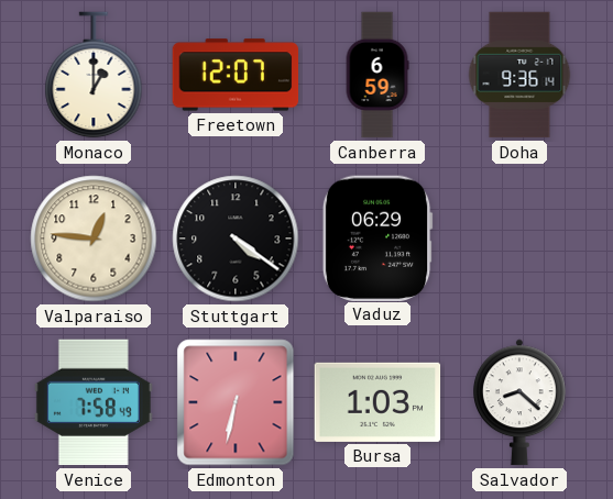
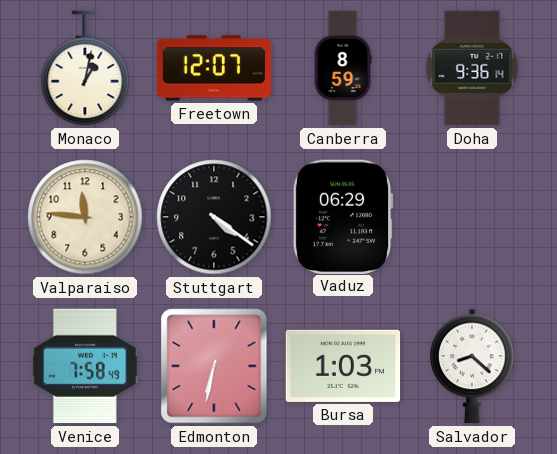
Monaco: 1:00 -> 1:02 (85, 68)
Canberra: 6:59 -> 8:59 (343, 68)
Valparaiso: 12:46 -> 11:46 (85, 217)
